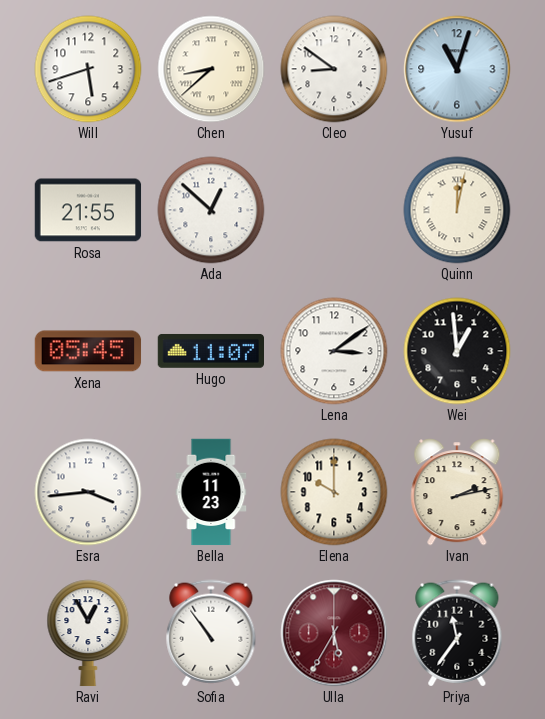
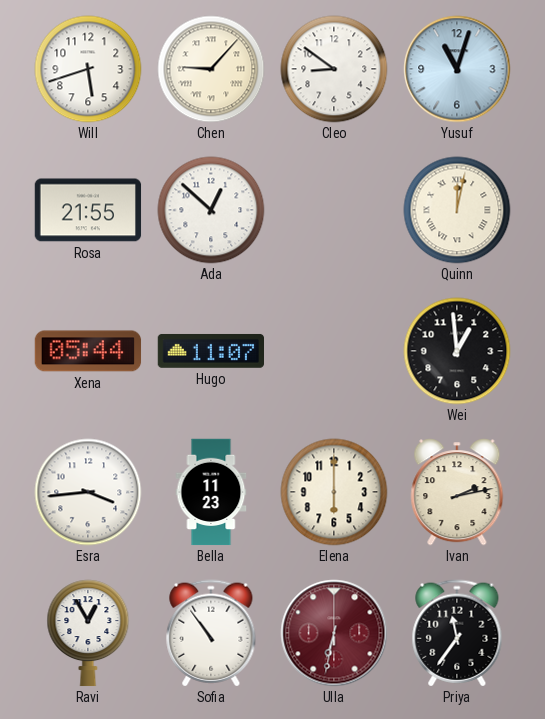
Chen: 8:38 -> 9:07 (211, 69)
Xena: 05:45 -> 05:44 (88, 351)
Lena: 3:09 -> none (334, 351)
Elena: 10:00 -> 6:00 (334, 492)
Ulla: 5:35 -> 6:32 (334, 633)
